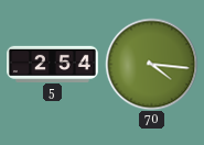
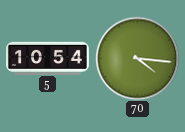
5: 2:54 -> 10:54 (48, 58)
